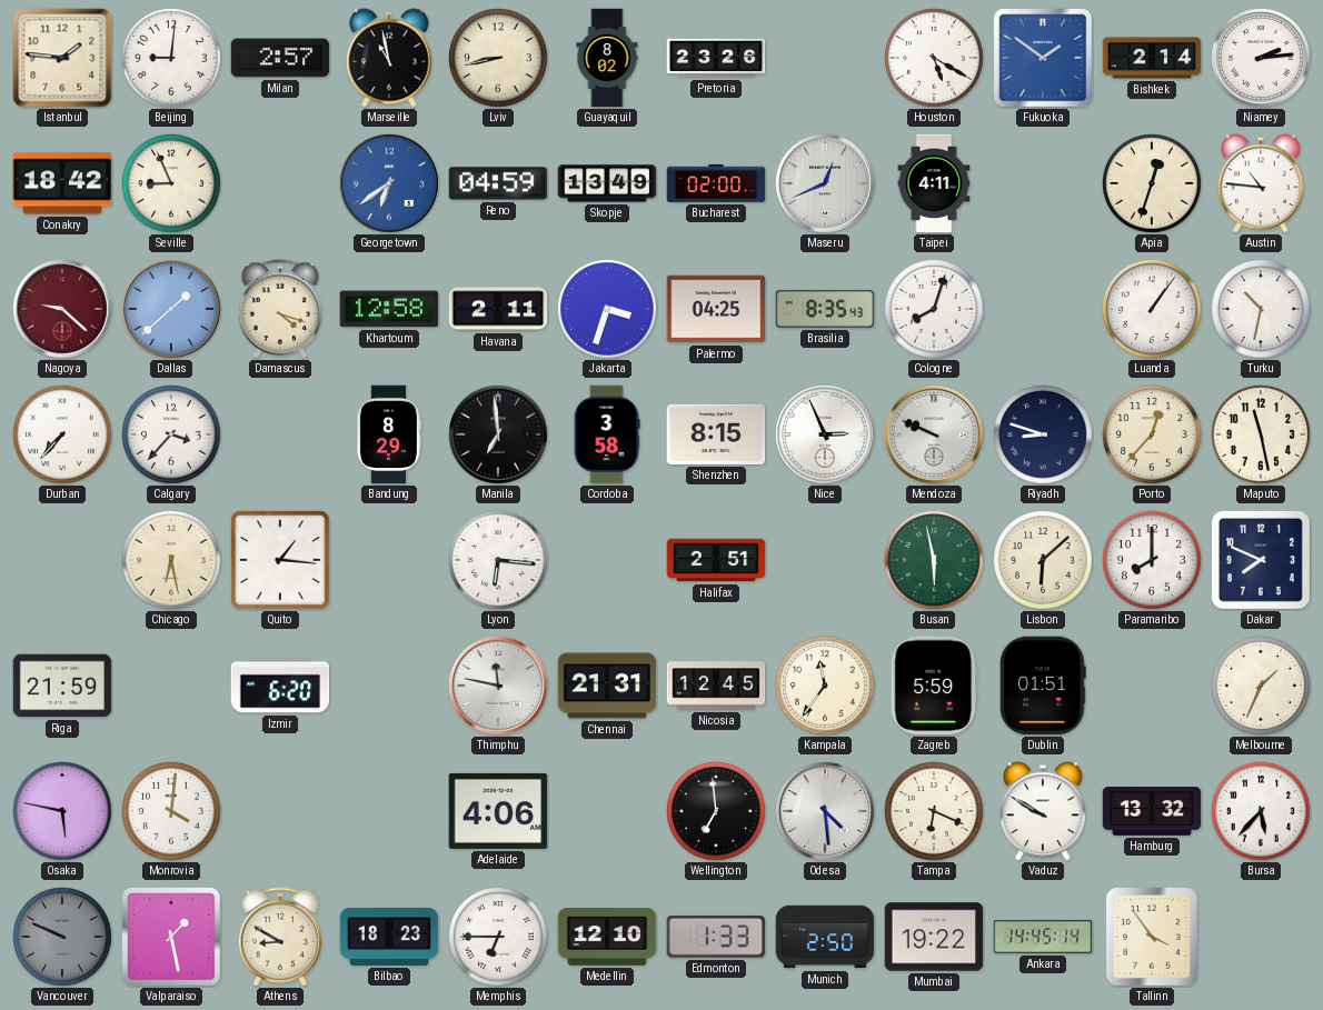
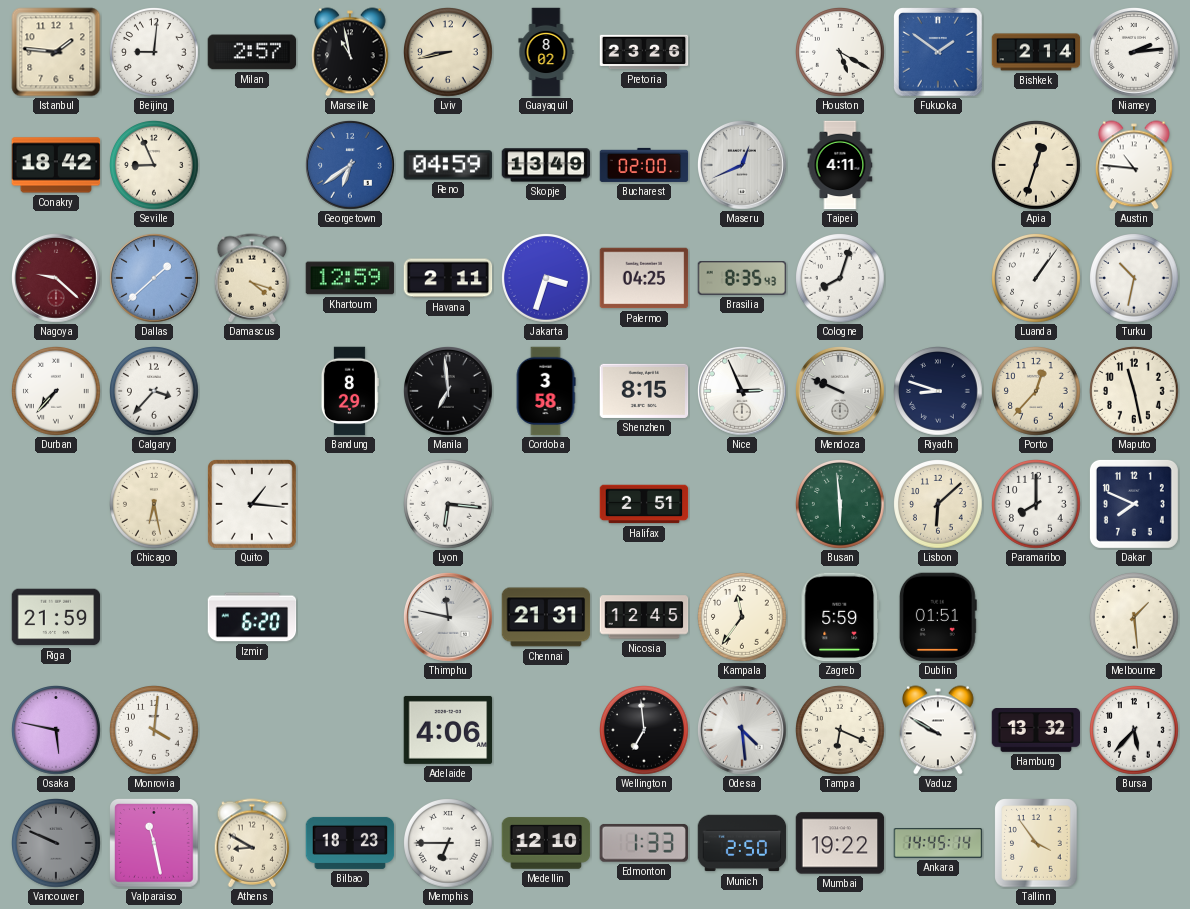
Khartoum: 12:58 -> 12:59 (350, 278)
Busan: 5:58 -> 5:59 (841, 505)
Melbourne: 1:34 -> 1:29 (1135, 618)
Valparaiso: 1:28 -> 11:28 (154, 843)
